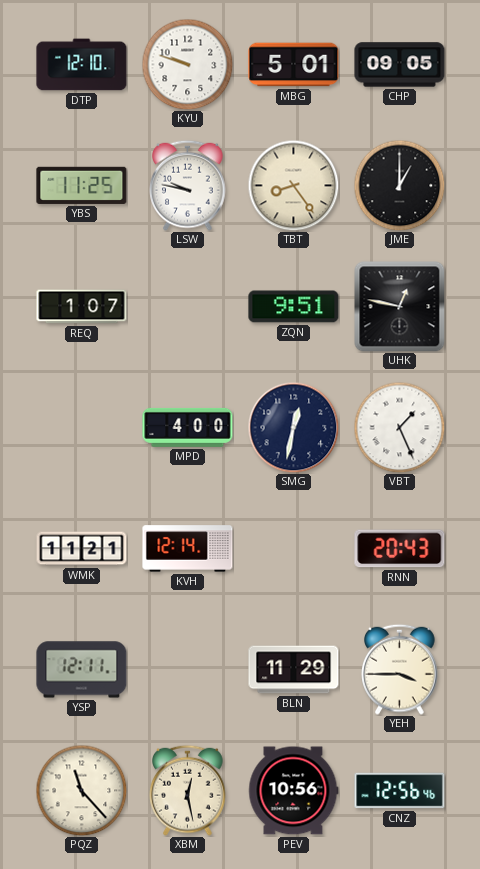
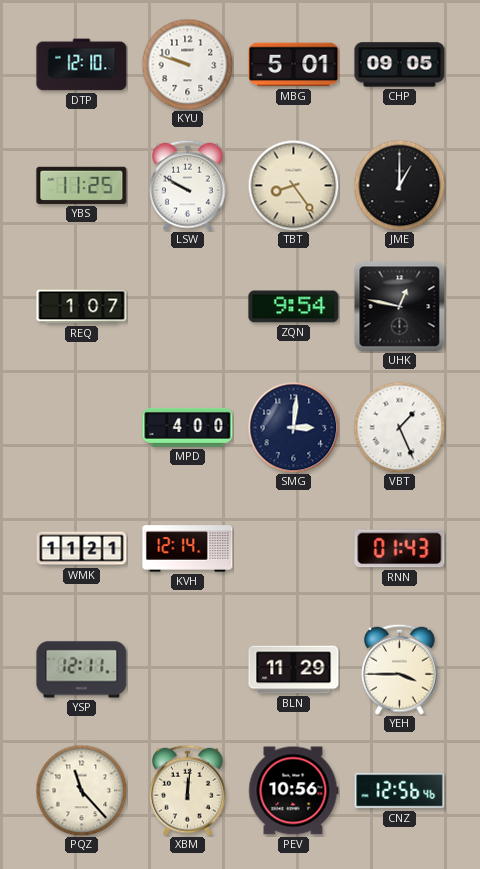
LSW: 9:47 -> 9:50 (188, 185)
ZQN: 9:51 -> 9:54 (294, 307)
SMG: 12:32 -> 3:01 (293, 427)
RNN: 20:43 -> 01:43 (400, 549)
XBM: 12:28 -> 12:01 (188, 790)
